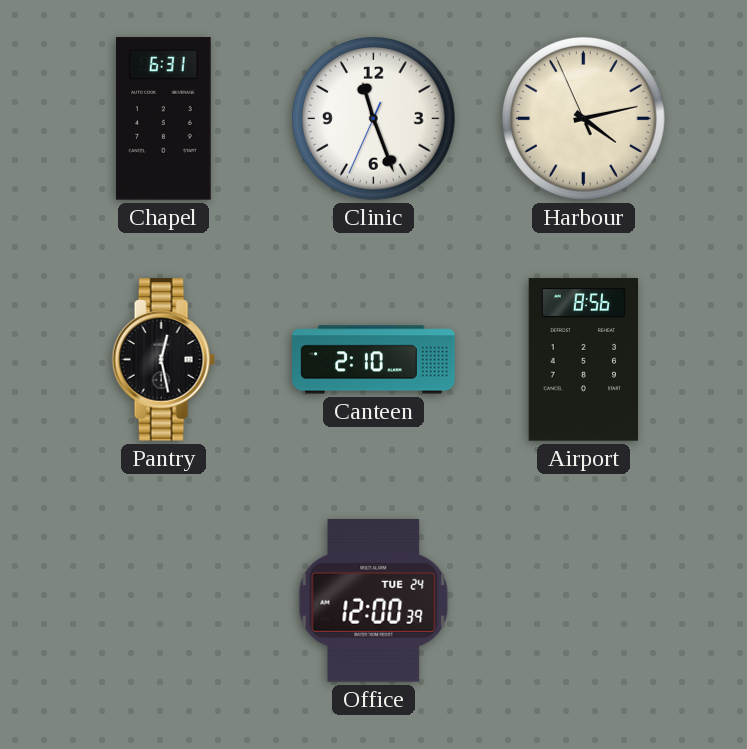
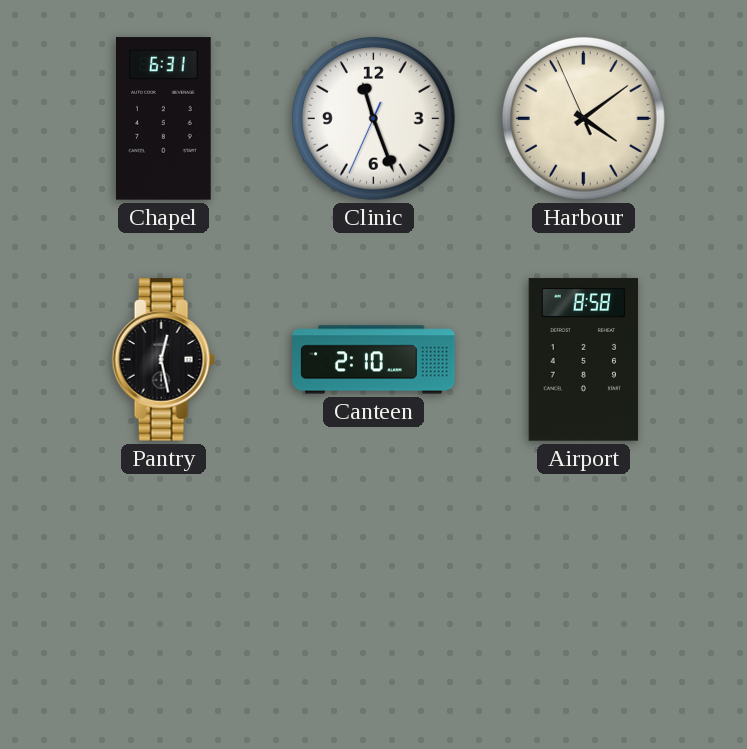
Harbour: 4:12 -> 4:08 (583, 118)
Airport: 8:56 -> 8:58 (584, 360)
Office: 12:00 -> none (374, 601)
